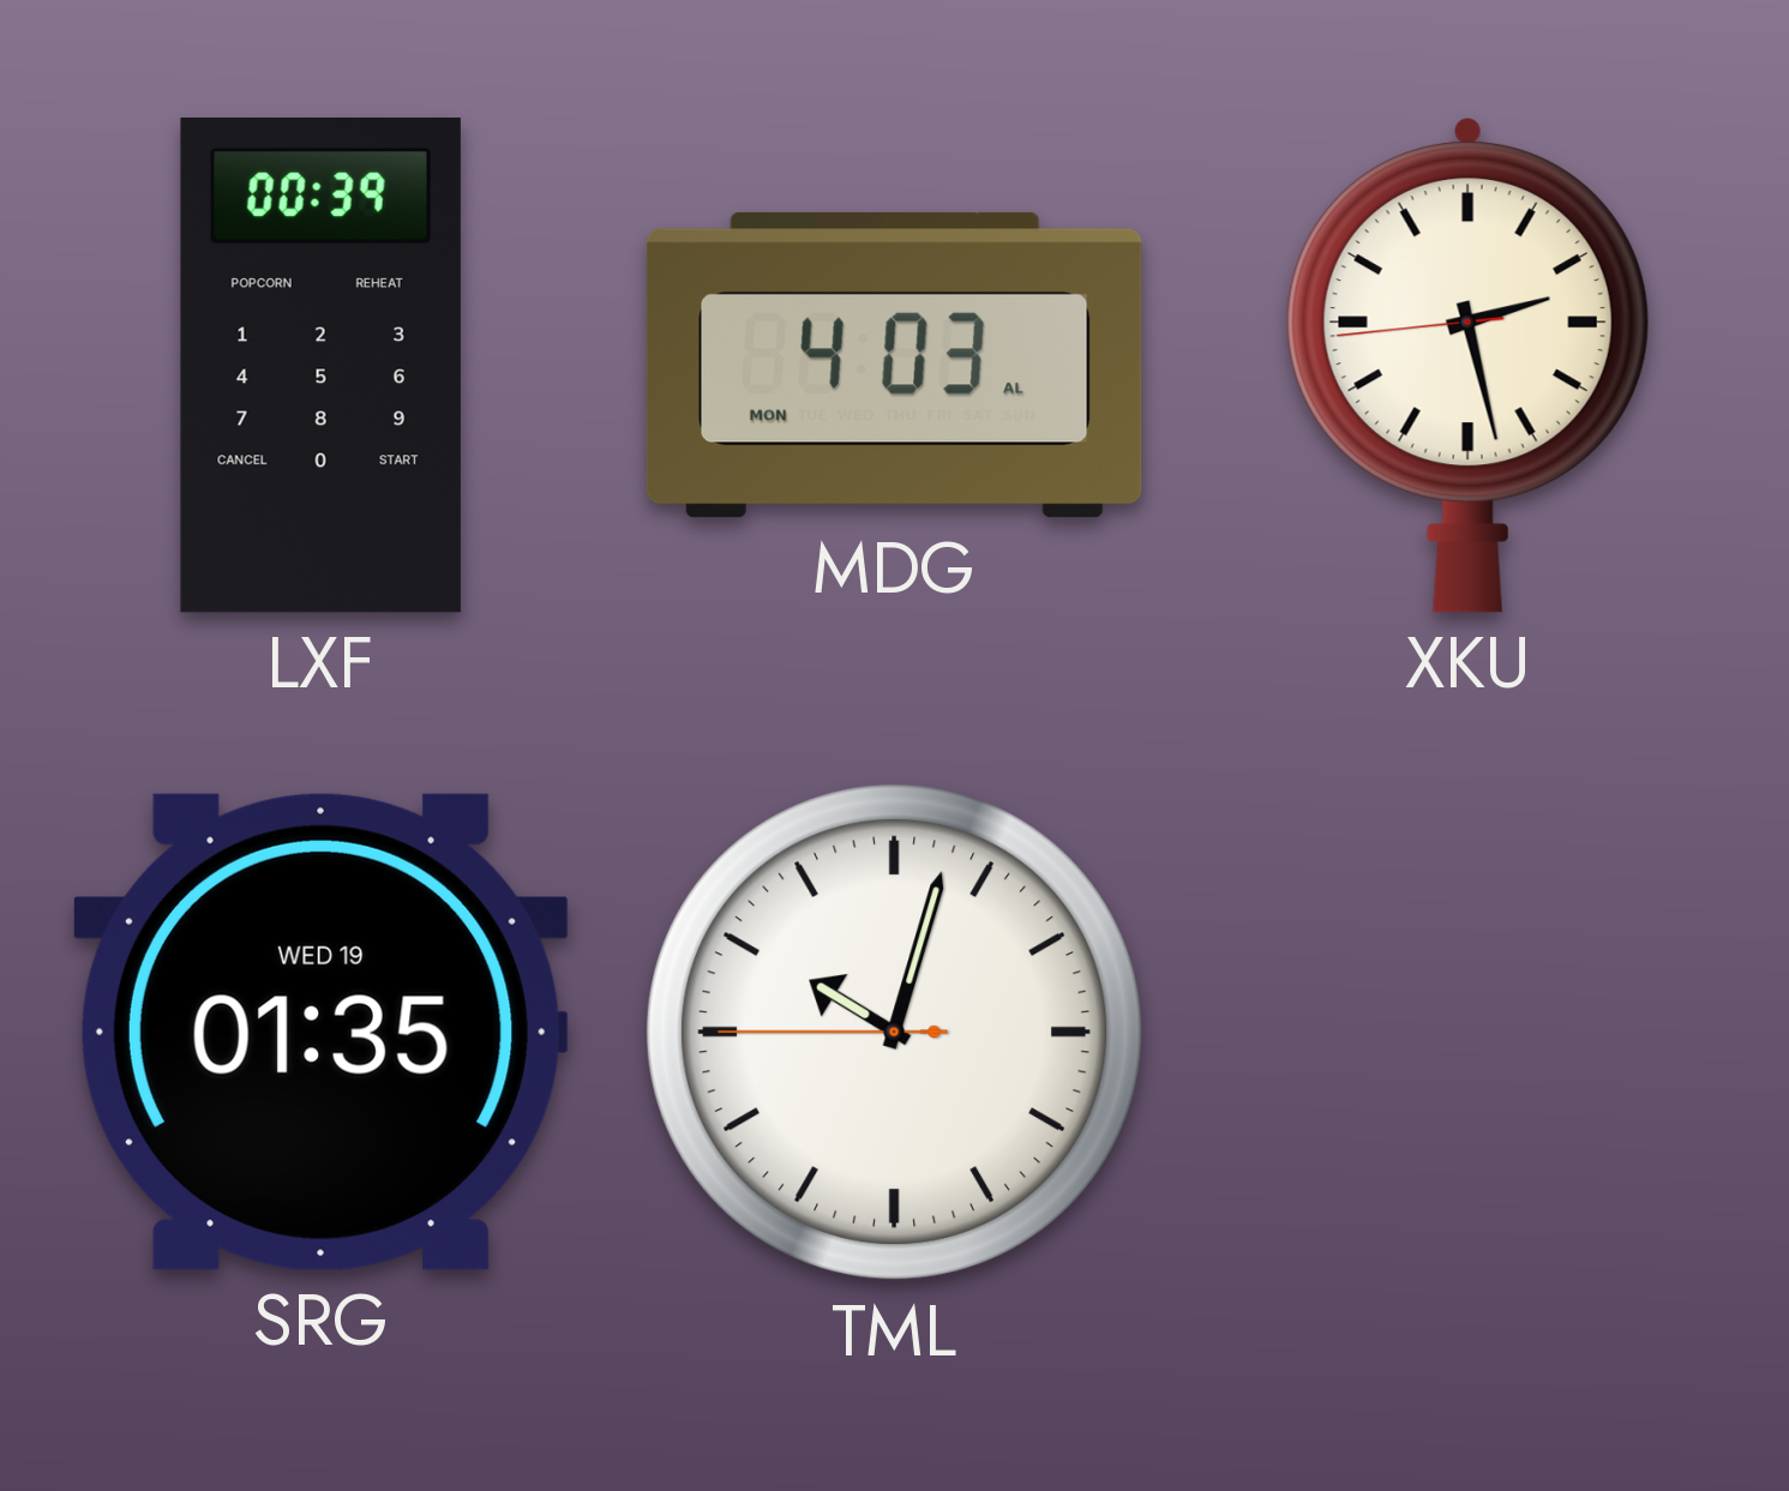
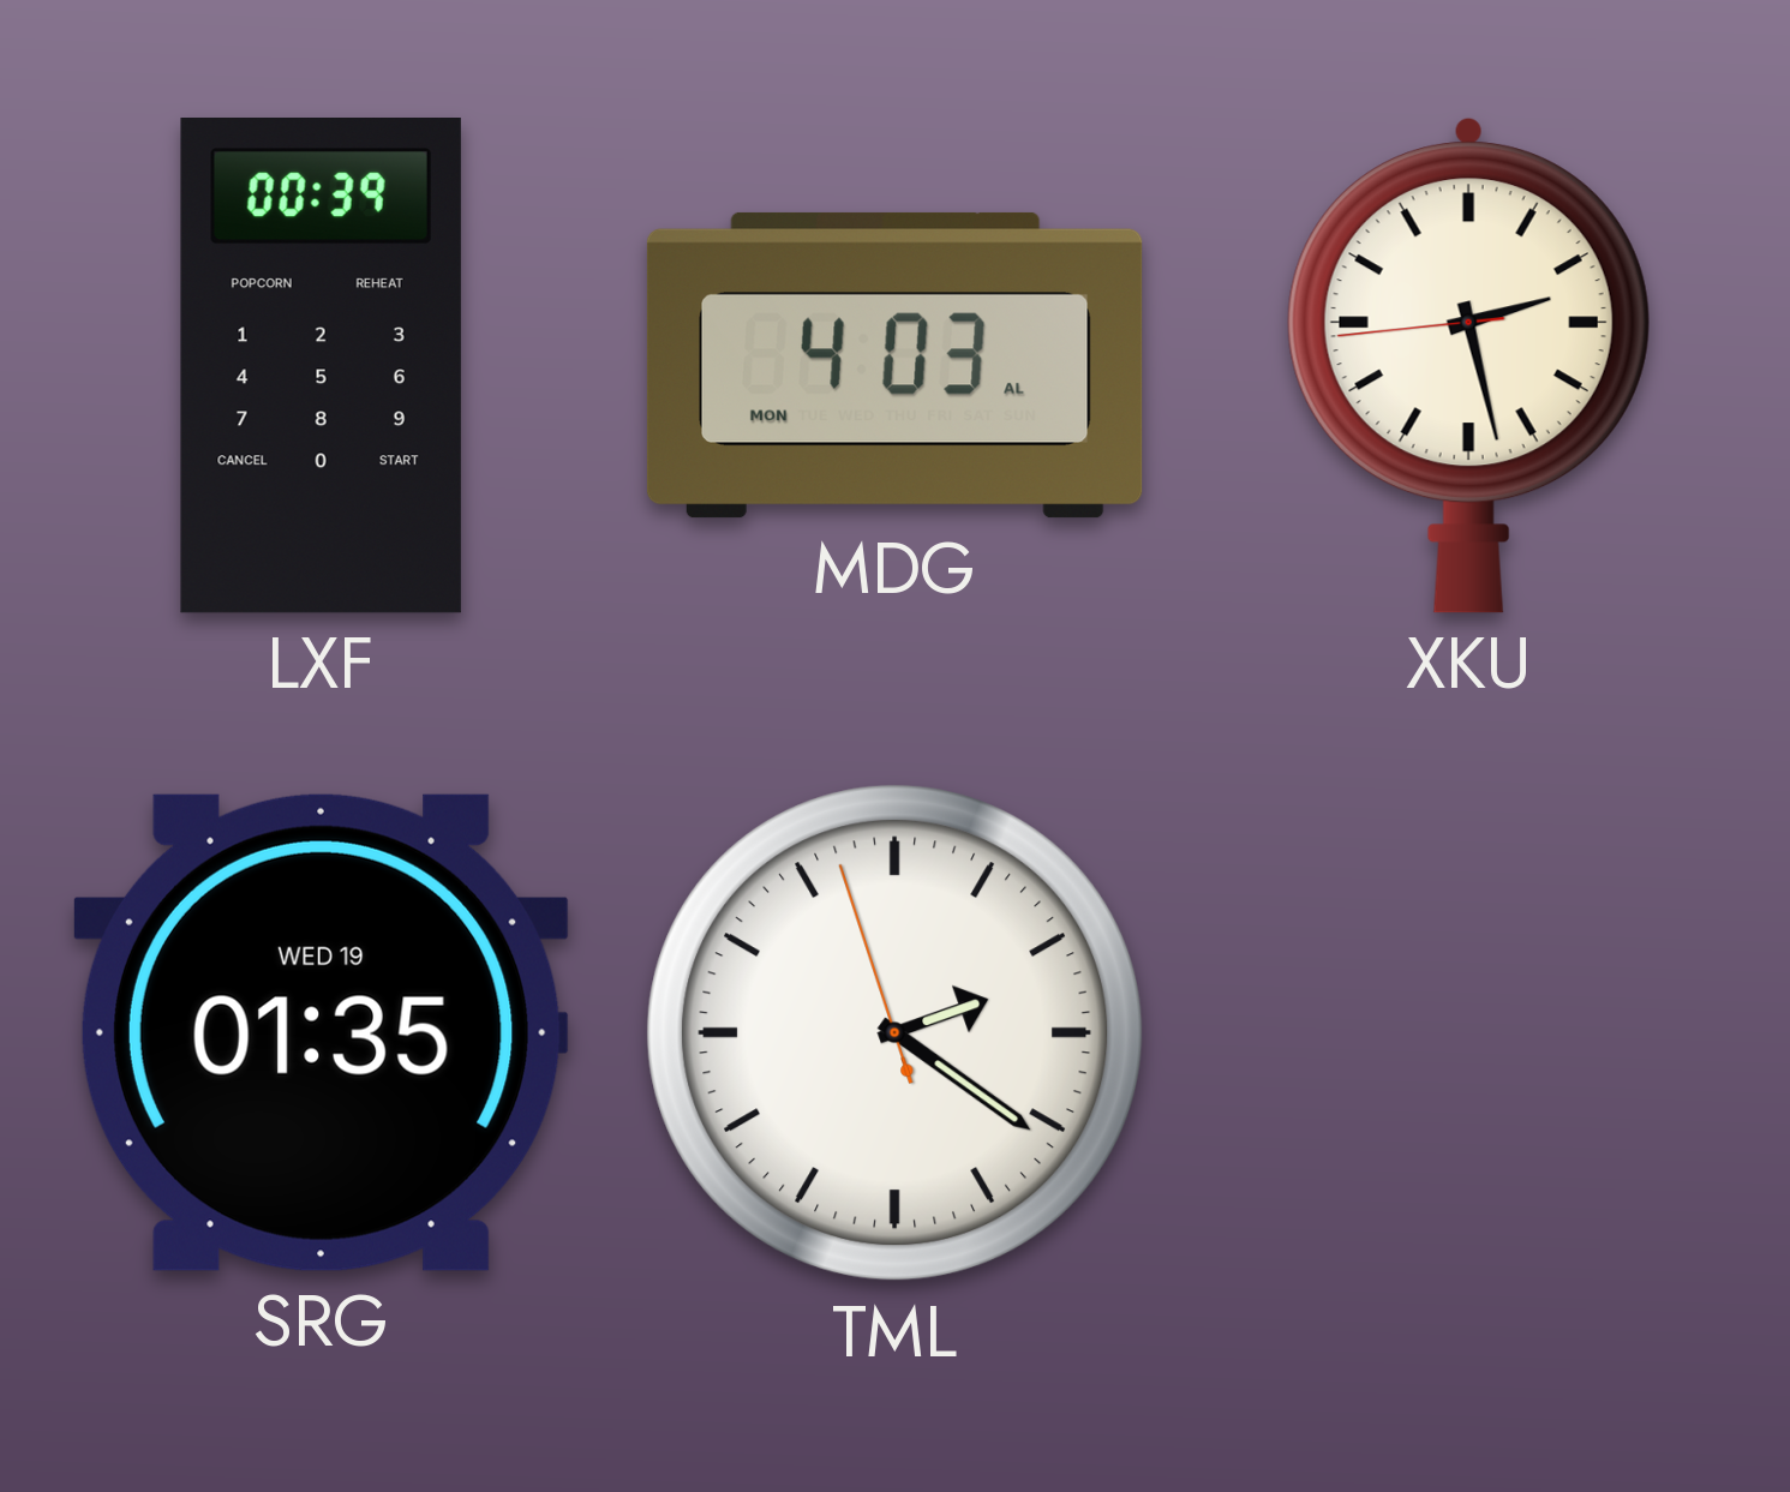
TML: 10:02 -> 2:20 (896, 1033)
